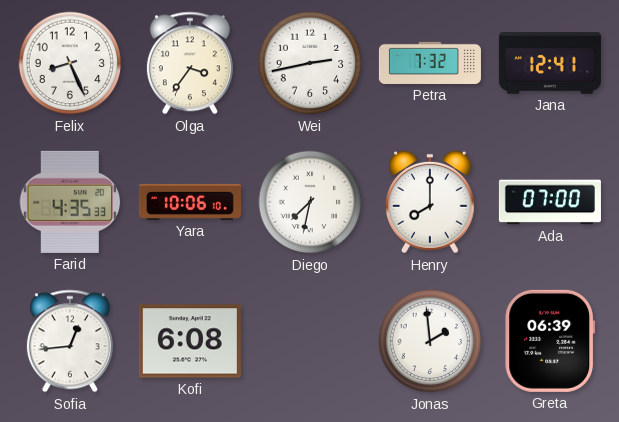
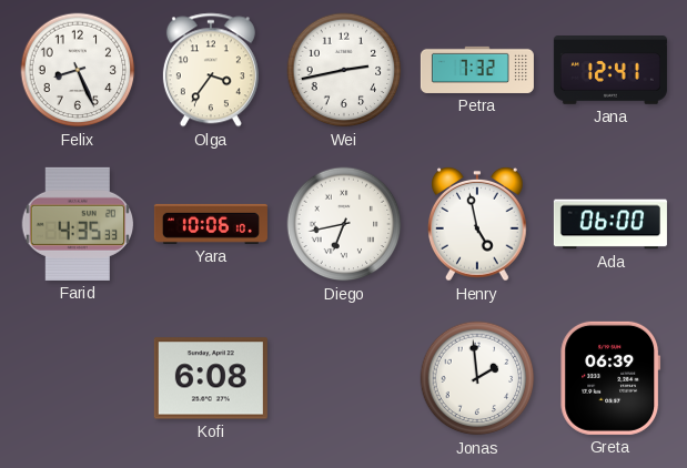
Diego: 7:32 -> 6:43 (344, 224)
Henry: 8:00 -> 4:58 (478, 224)
Ada: 07:00 -> 06:00 (610, 224)
Sofia: 12:44 -> none (70, 341)
